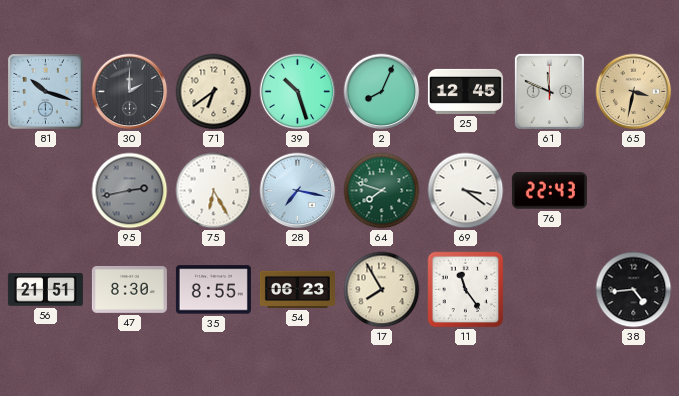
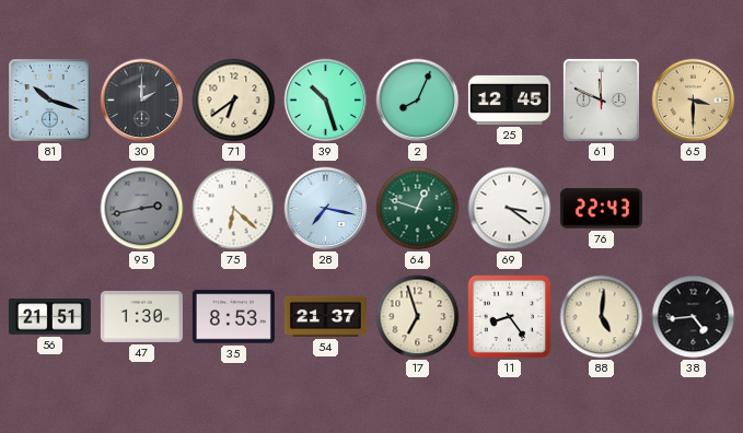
65: 3:32 -> 3:30 (694, 101)
75: 6:25 -> 6:22 (234, 209)
64: 7:48 -> 12:48 (418, 209)
47: 8:30 -> 1:30 (141, 317)
35: 8:55 -> 8:53 (233, 317)
54: 06:23 -> 21:37 (325, 316)
17: 7:55 -> 6:57 (418, 317)
11: 11:24 -> 8:24 (510, 317)
88: none -> 5:01 (602, 317)
